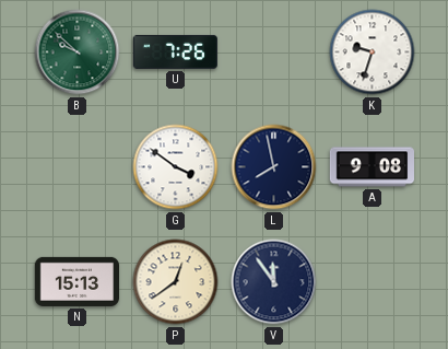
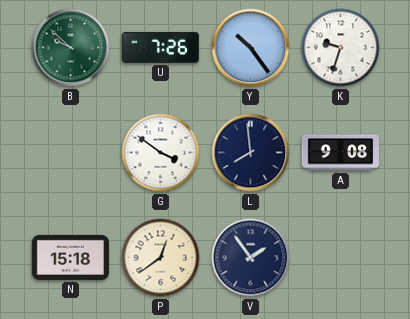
Y: none -> 10:24 (251, 48)
L: 7:58 -> 7:59 (251, 153)
N: 15:13 -> 15:18 (70, 257)
V: 11:54 -> 1:54 (251, 258)
